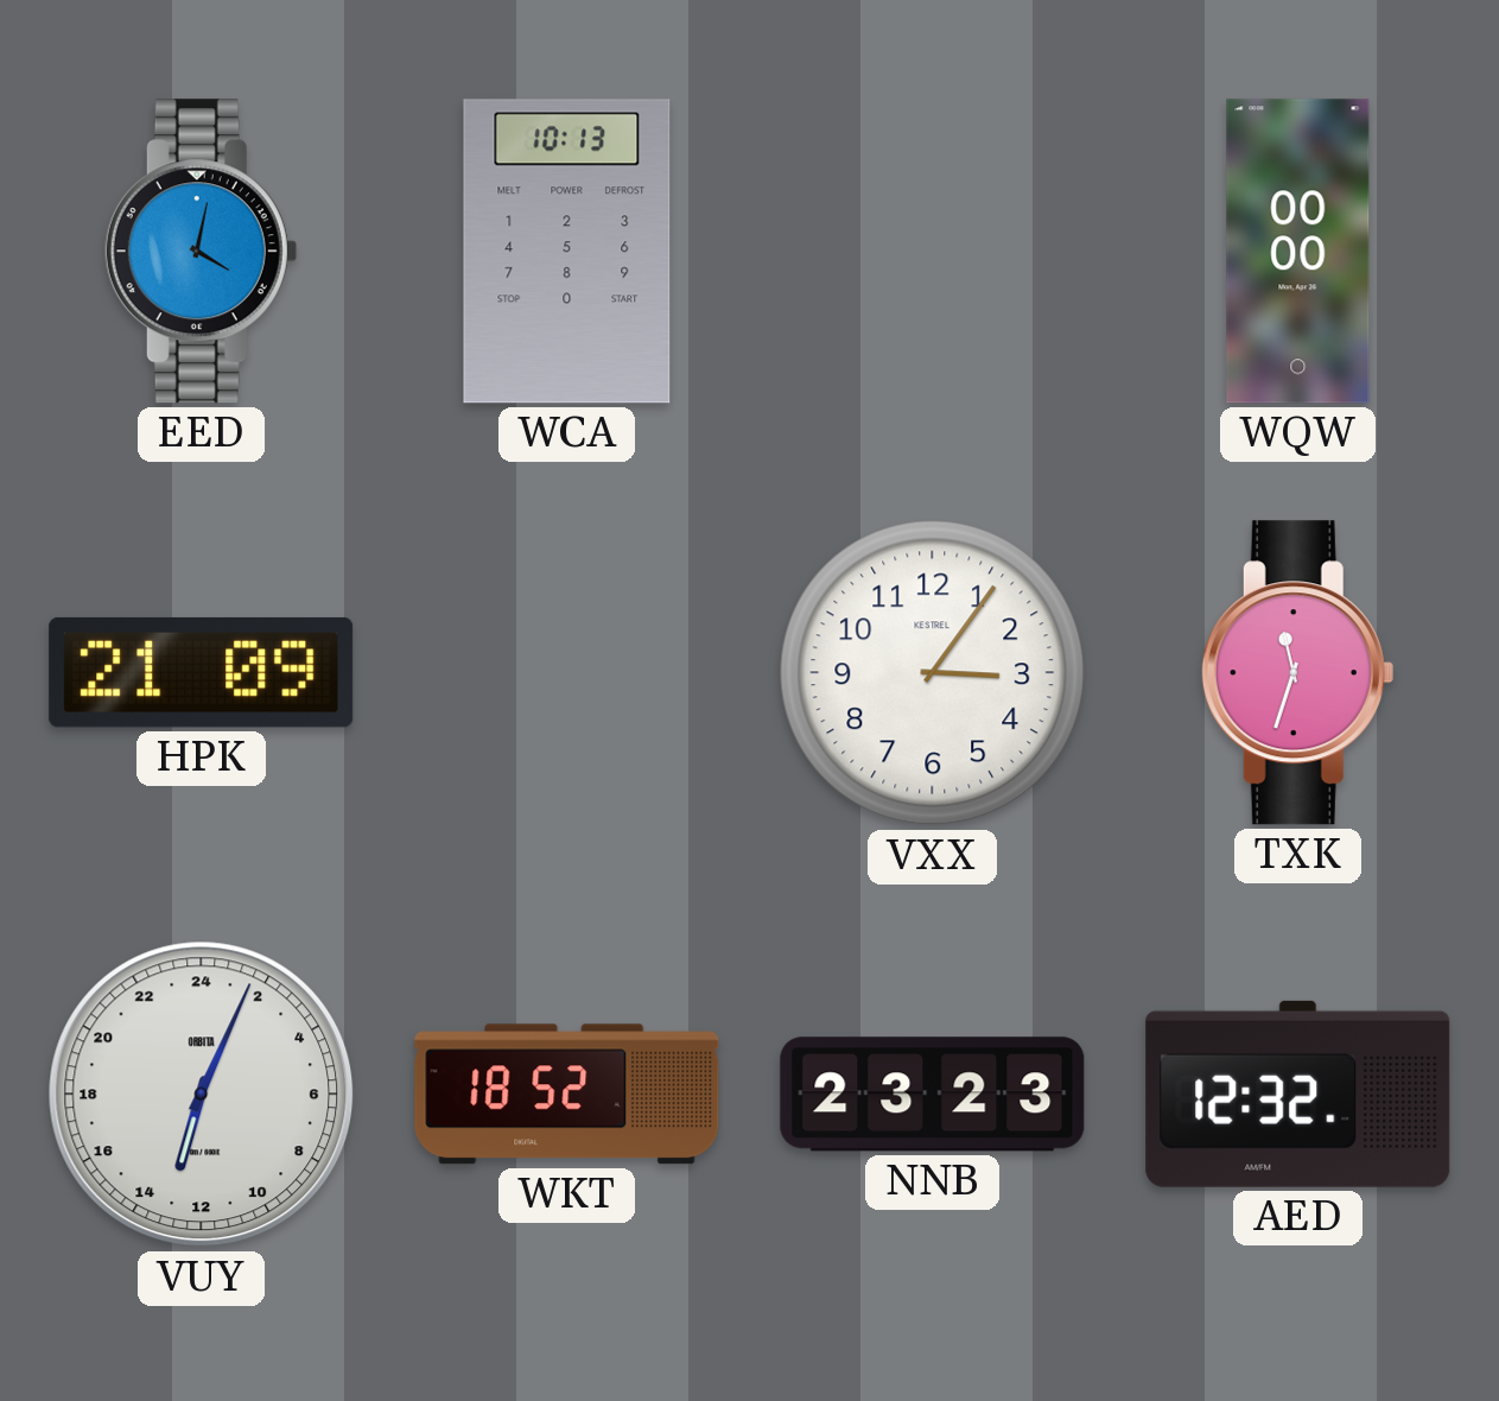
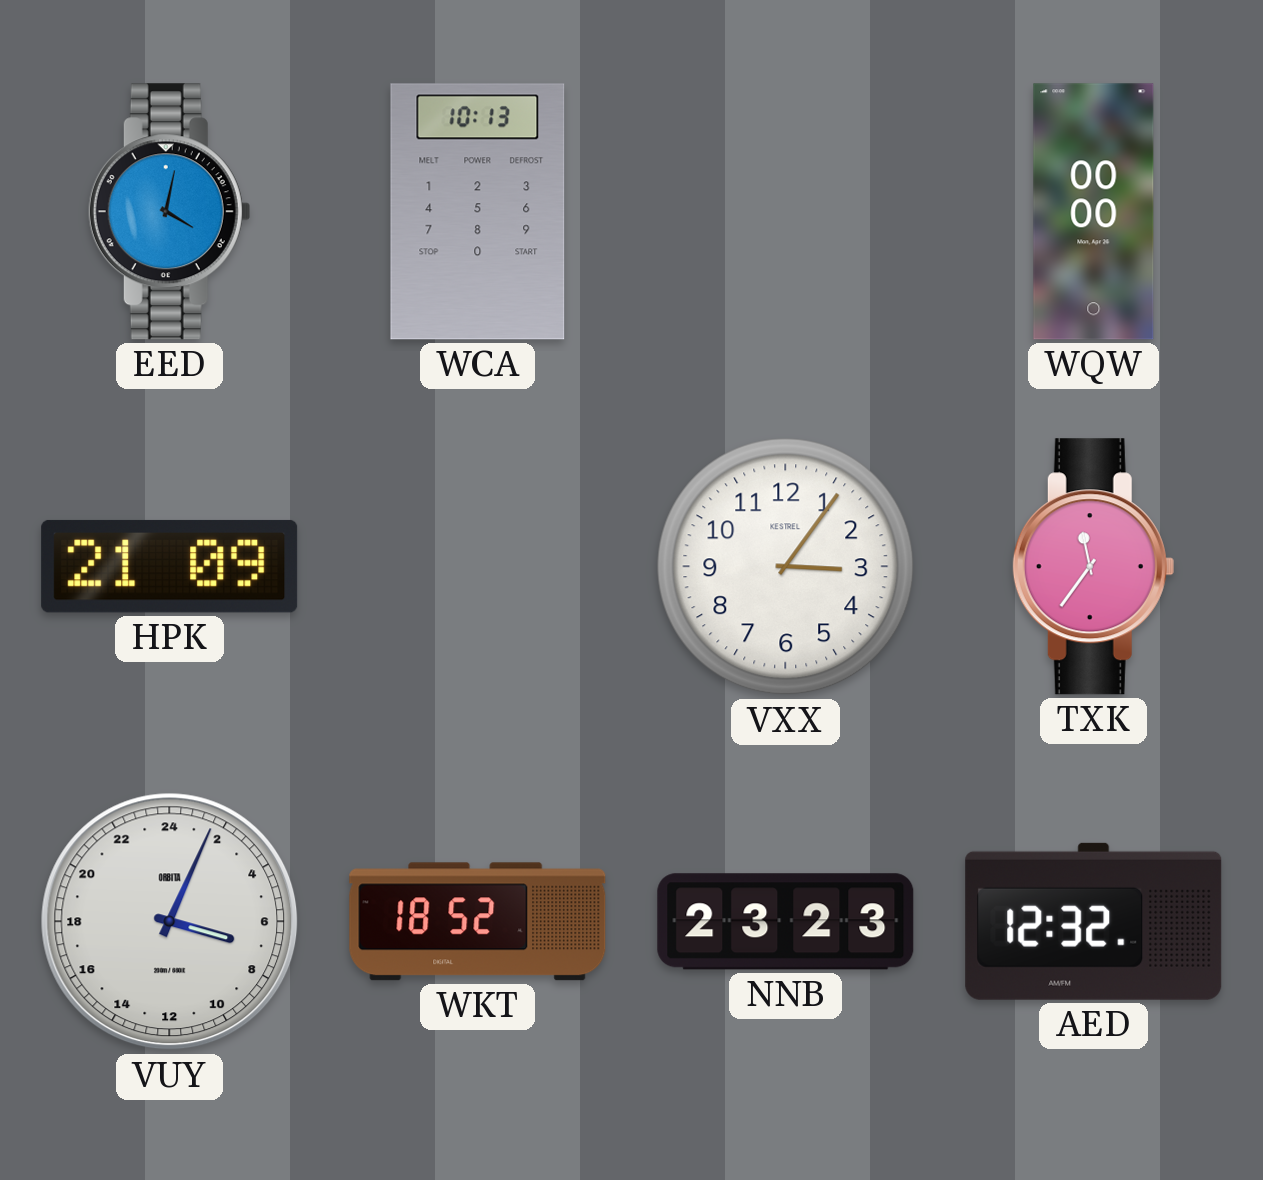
TXK: 11:33 -> 11:36 (1093, 567)
VUY: 13:04 -> 7:04 (170, 922)
